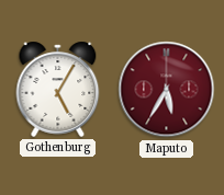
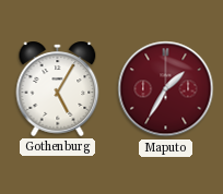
Maputo: 5:35 -> 1:35 (166, 89)
